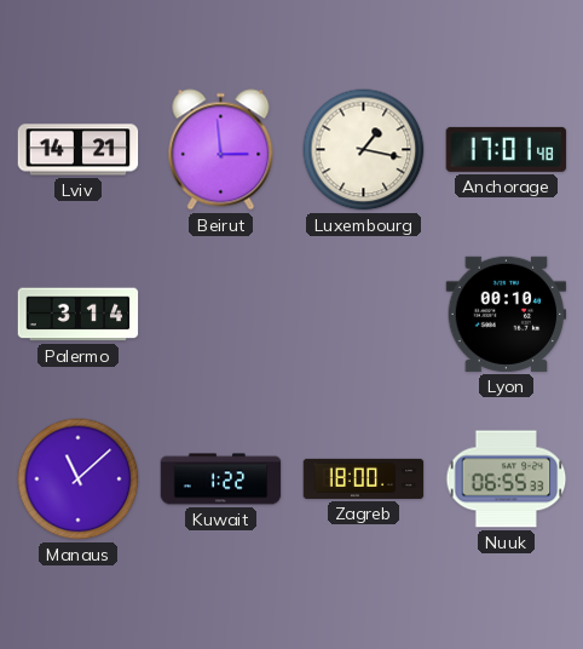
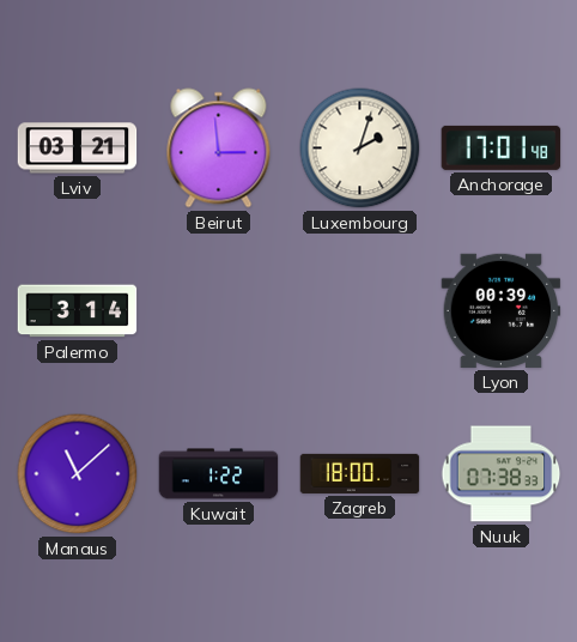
Lviv: 14:21 -> 03:21 (78, 149)
Luxembourg: 1:17 -> 2:03 (360, 149)
Lyon: 00:10 -> 00:39 (502, 310)
Nuuk: 06:55 -> 07:38 (502, 474)
